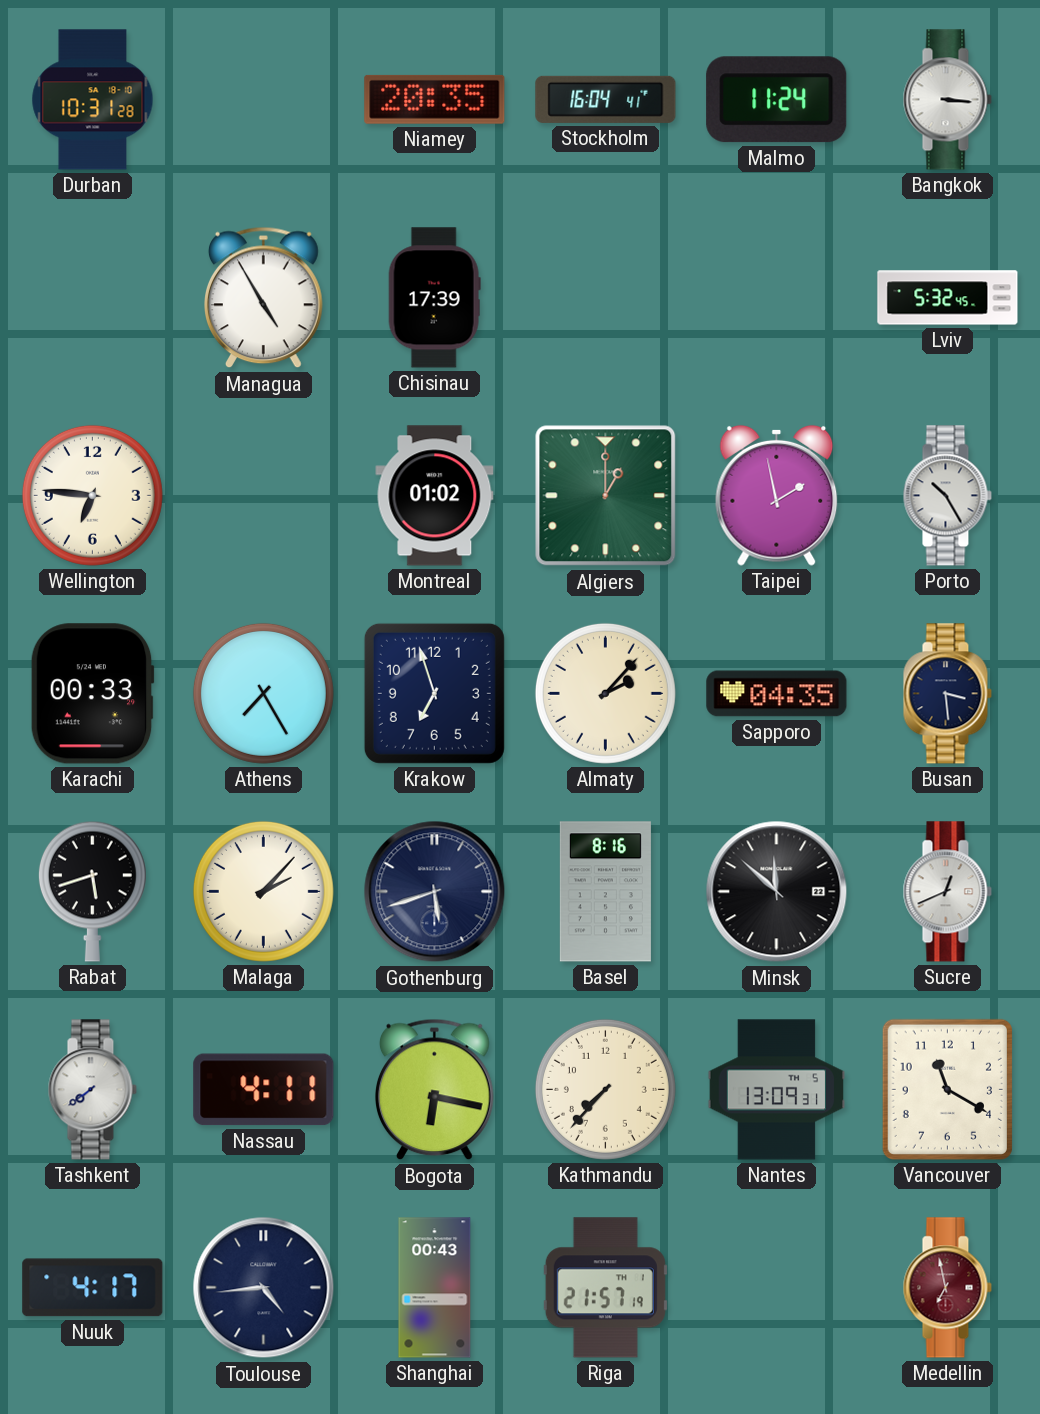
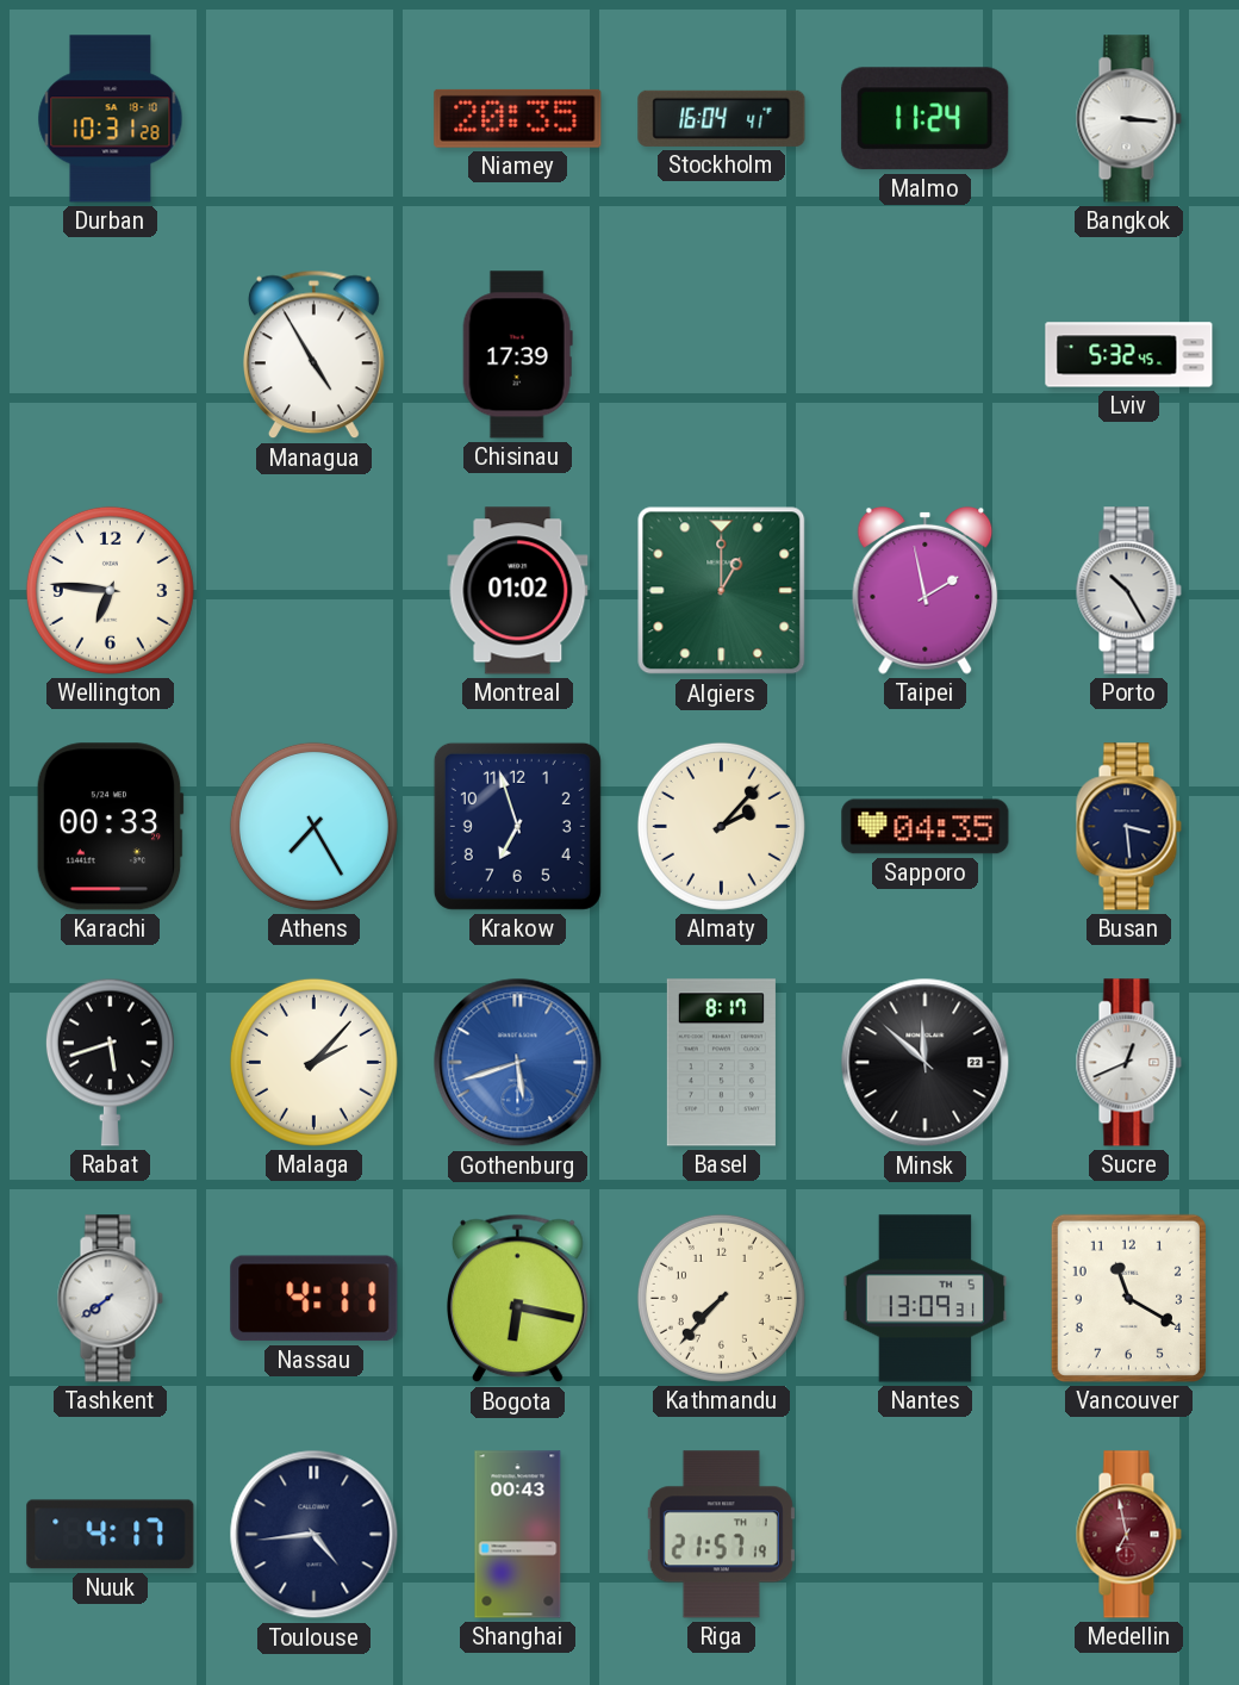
Gothenburg dial: navy -> blue (518, 1063)
Basel: 8:16 -> 8:17 (721, 1063)
